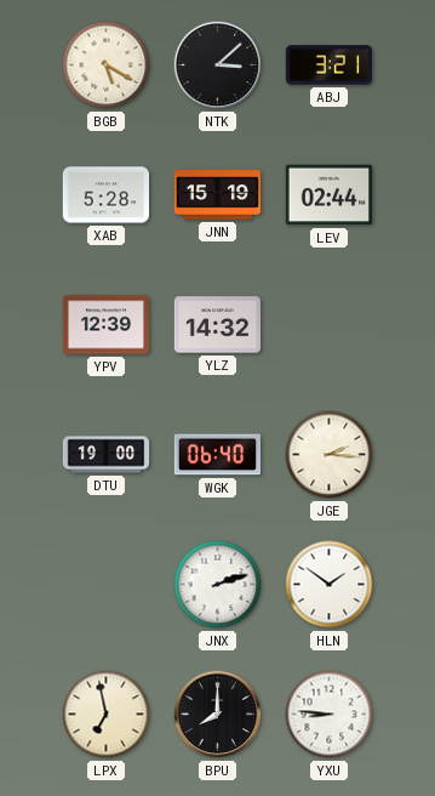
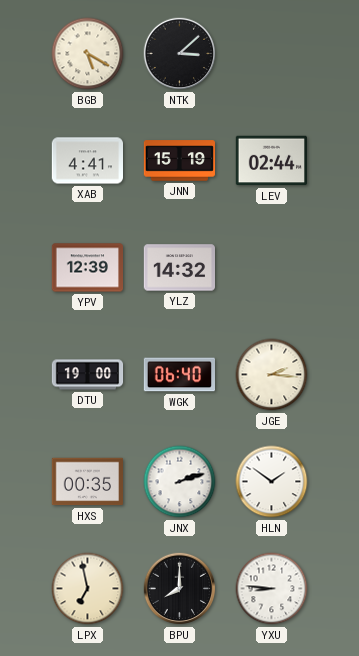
ABJ: 3:21 -> none (330, 66)
XAB: 5:28 -> 4:41 (87, 161)
HXS: none -> 00:35 (87, 482)
